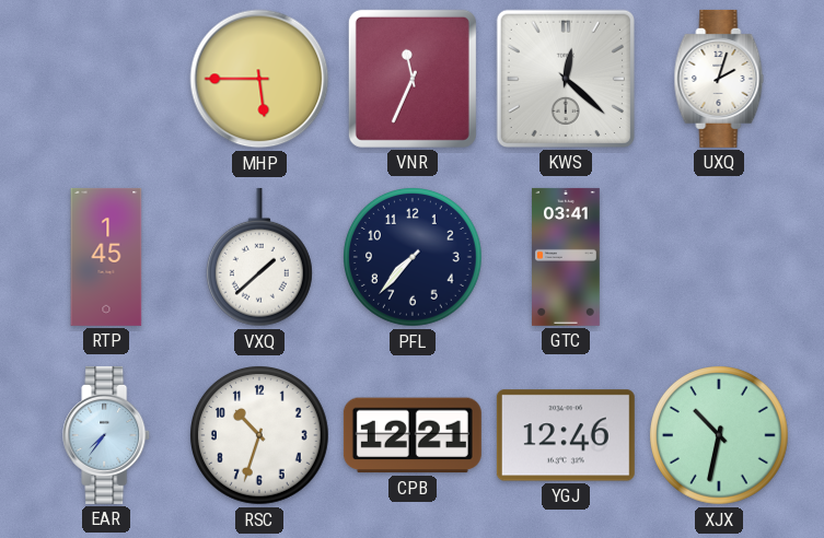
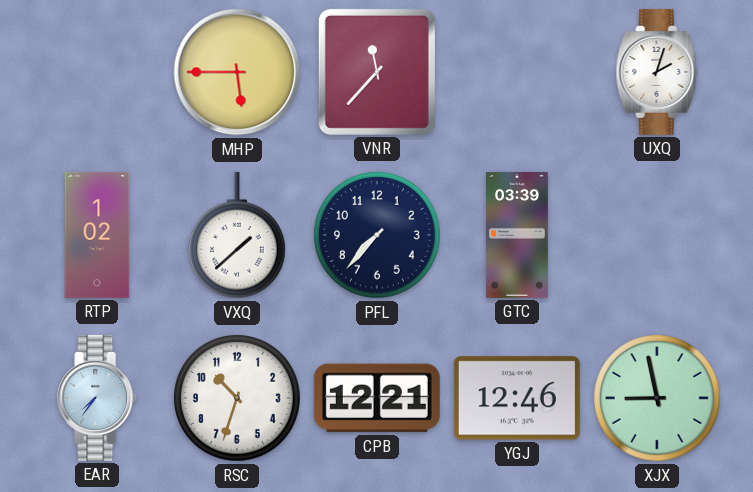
VNR: 11:34 -> 11:37 (377, 72)
KWS: 12:22 -> none (566, 79)
RTP: 1:45 -> 1:02 (97, 235)
GTC: 03:41 -> 03:39 (518, 235)
XJX: 10:32 -> 8:58 (658, 399)
